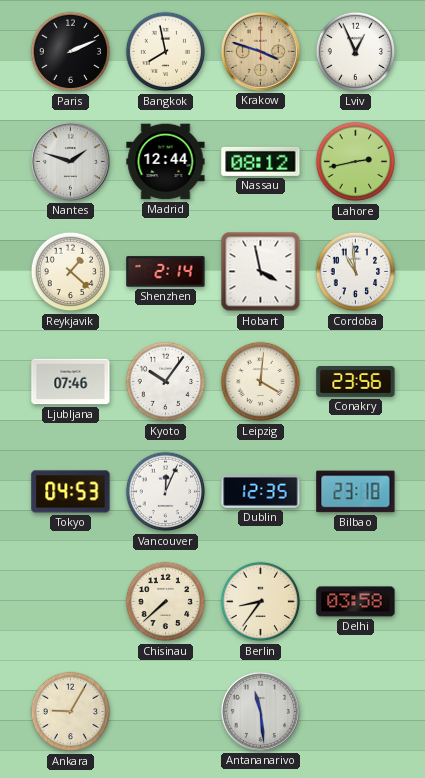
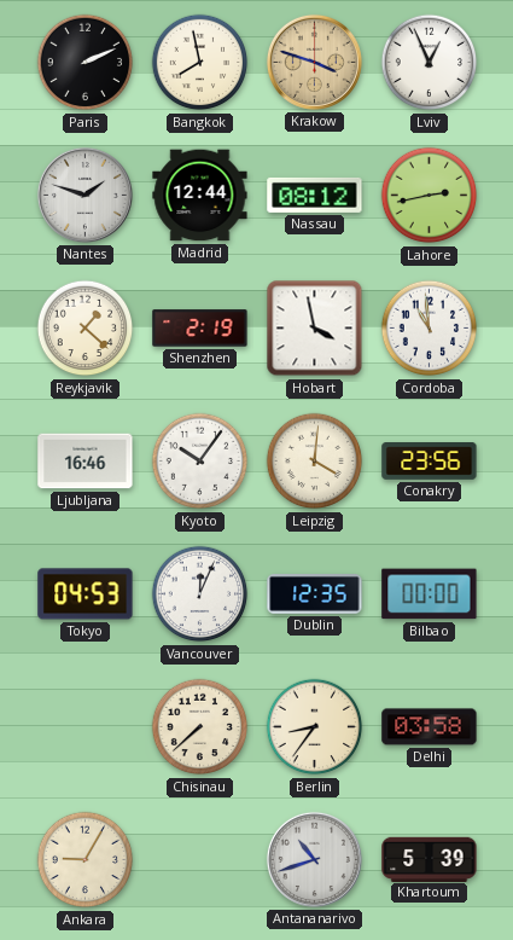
Shenzhen: 2:14 -> 2:19 (200, 329)
Ljubljana: 07:46 -> 16:46 (86, 462)
Bilbao: 23:18 -> 00:00 (430, 594)
Antananarivo: 11:29 -> 10:42 (314, 859)
Khartoum: none -> 5:39 (430, 859)
